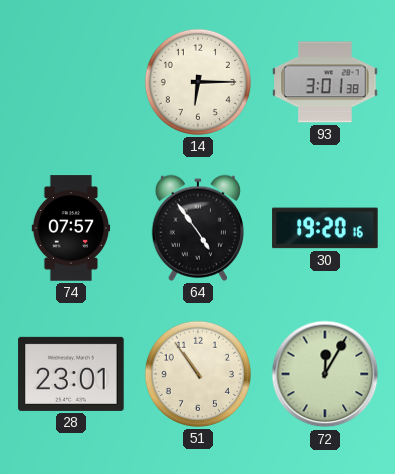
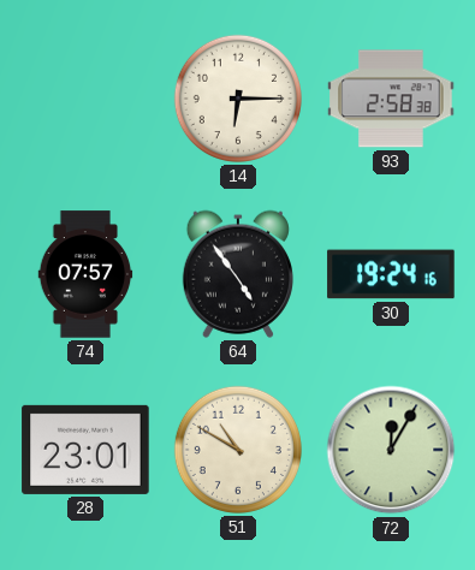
93: 3:01 -> 2:58 (391, 99)
30: 19:20 -> 19:24 (391, 274)
51: 10:54 -> 10:50 (238, 450)
